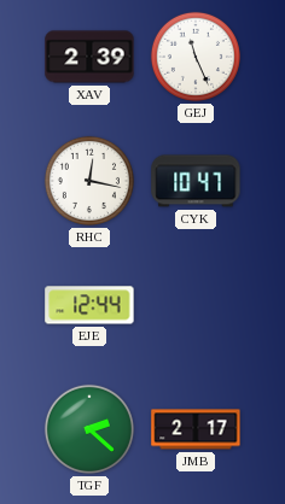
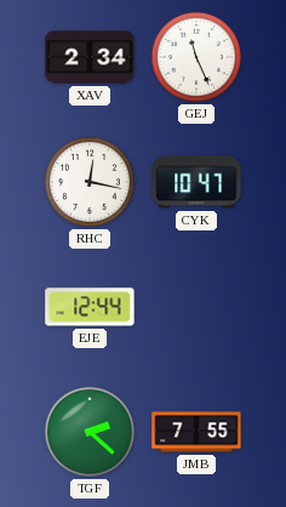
XAV: 2:39 -> 2:34 (90, 57)
JMB: 2:17 -> 7:55 (196, 432)
